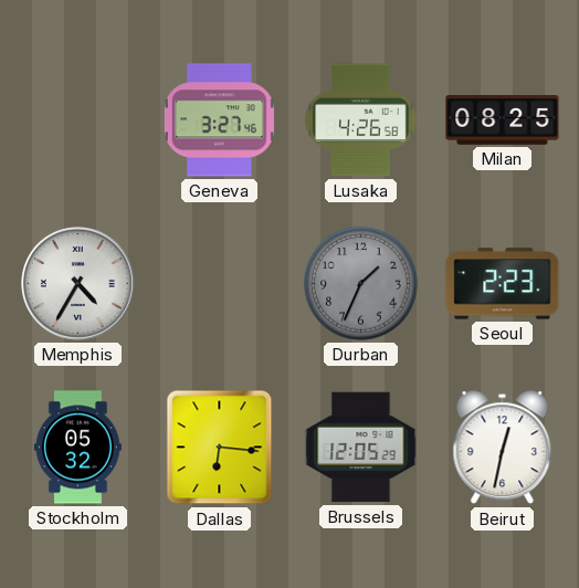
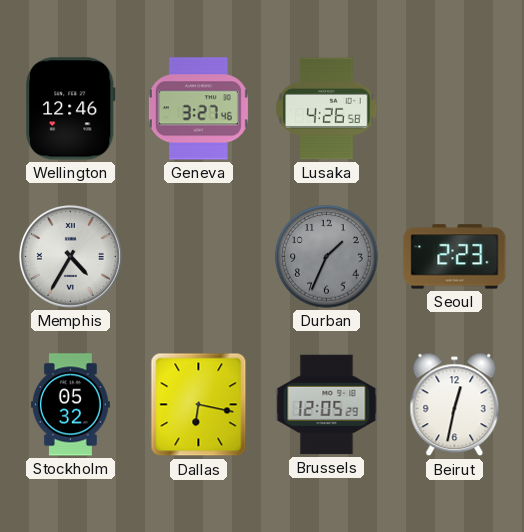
Wellington: none -> 12:46 (71, 109)
Milan: 08:25 -> none (503, 120)
Dallas: 6:16 -> 6:17 (199, 405)
